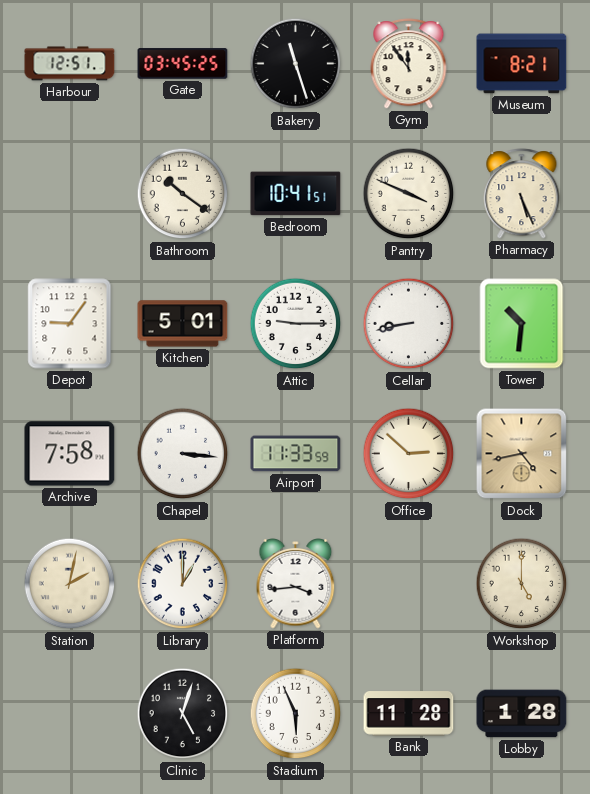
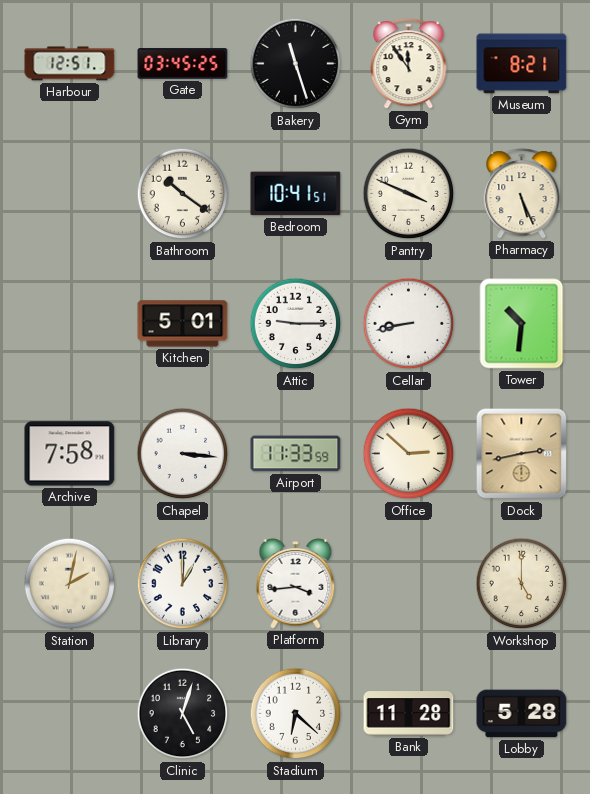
Depot: 9:06 -> none (70, 324)
Dock: 4:43 -> 2:43 (522, 454)
Stadium: 5:56 -> 6:22 (296, 714)
Lobby: 1:28 -> 5:28 (522, 714)
